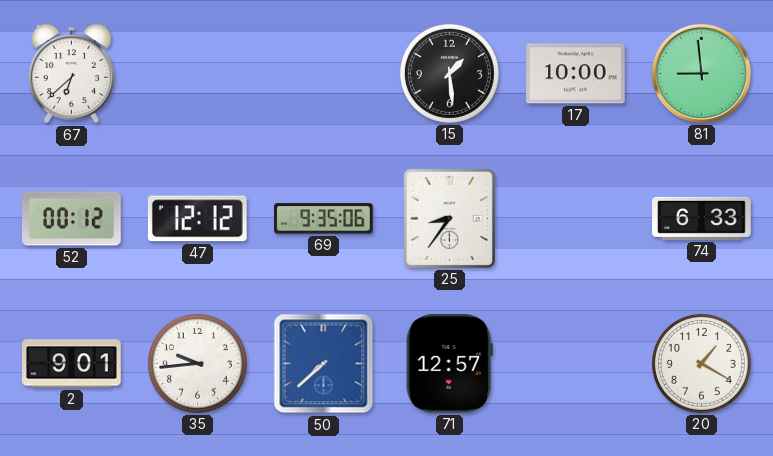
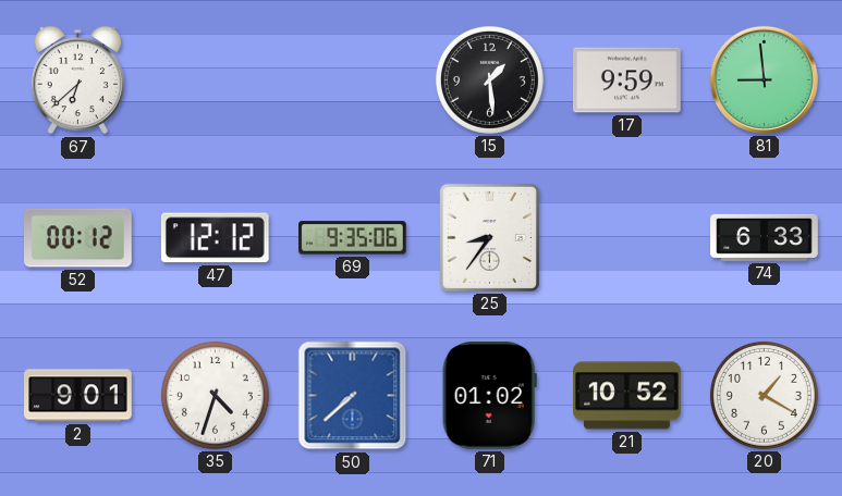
17: 10:00 -> 9:59 (627, 80)
35: 9:44 -> 4:33 (215, 395)
71: 12:57 -> 01:02 (489, 396)
21: none -> 10:52 (627, 396)
